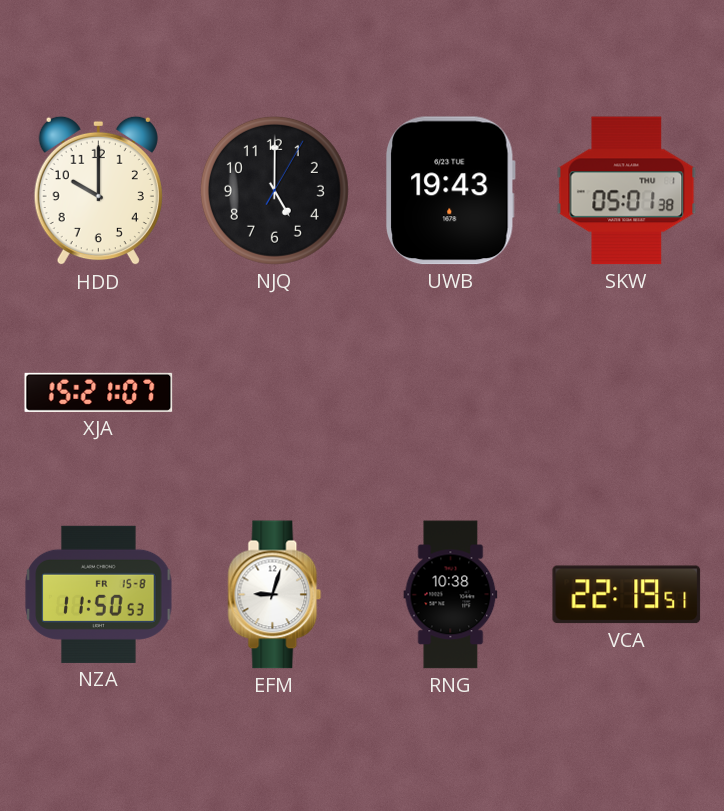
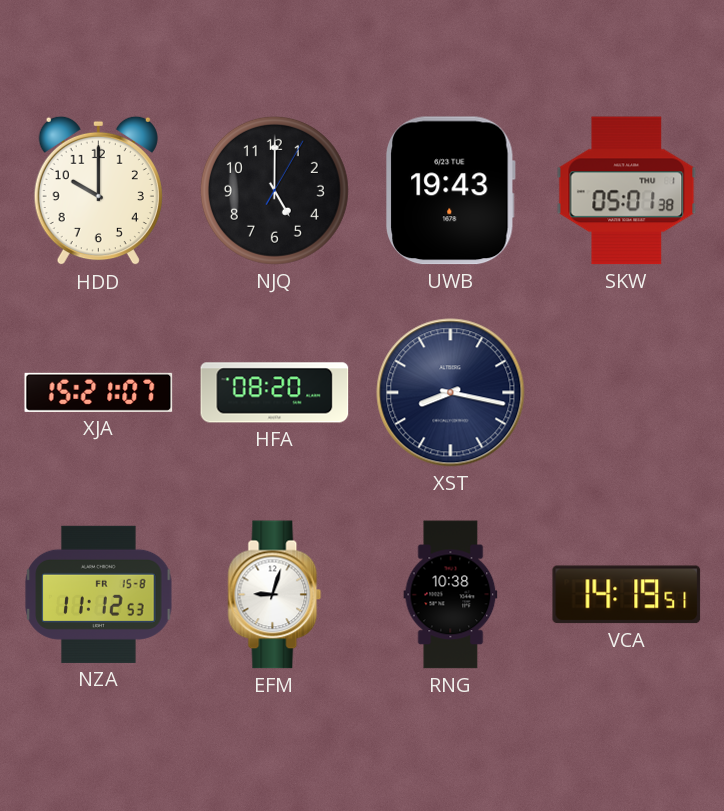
HFA: none -> 08:20 (275, 393)
XST: none -> 8:17 (451, 393)
NZA: 11:50 -> 11:12 (99, 594)
VCA: 22:19 -> 14:19 (627, 595)
